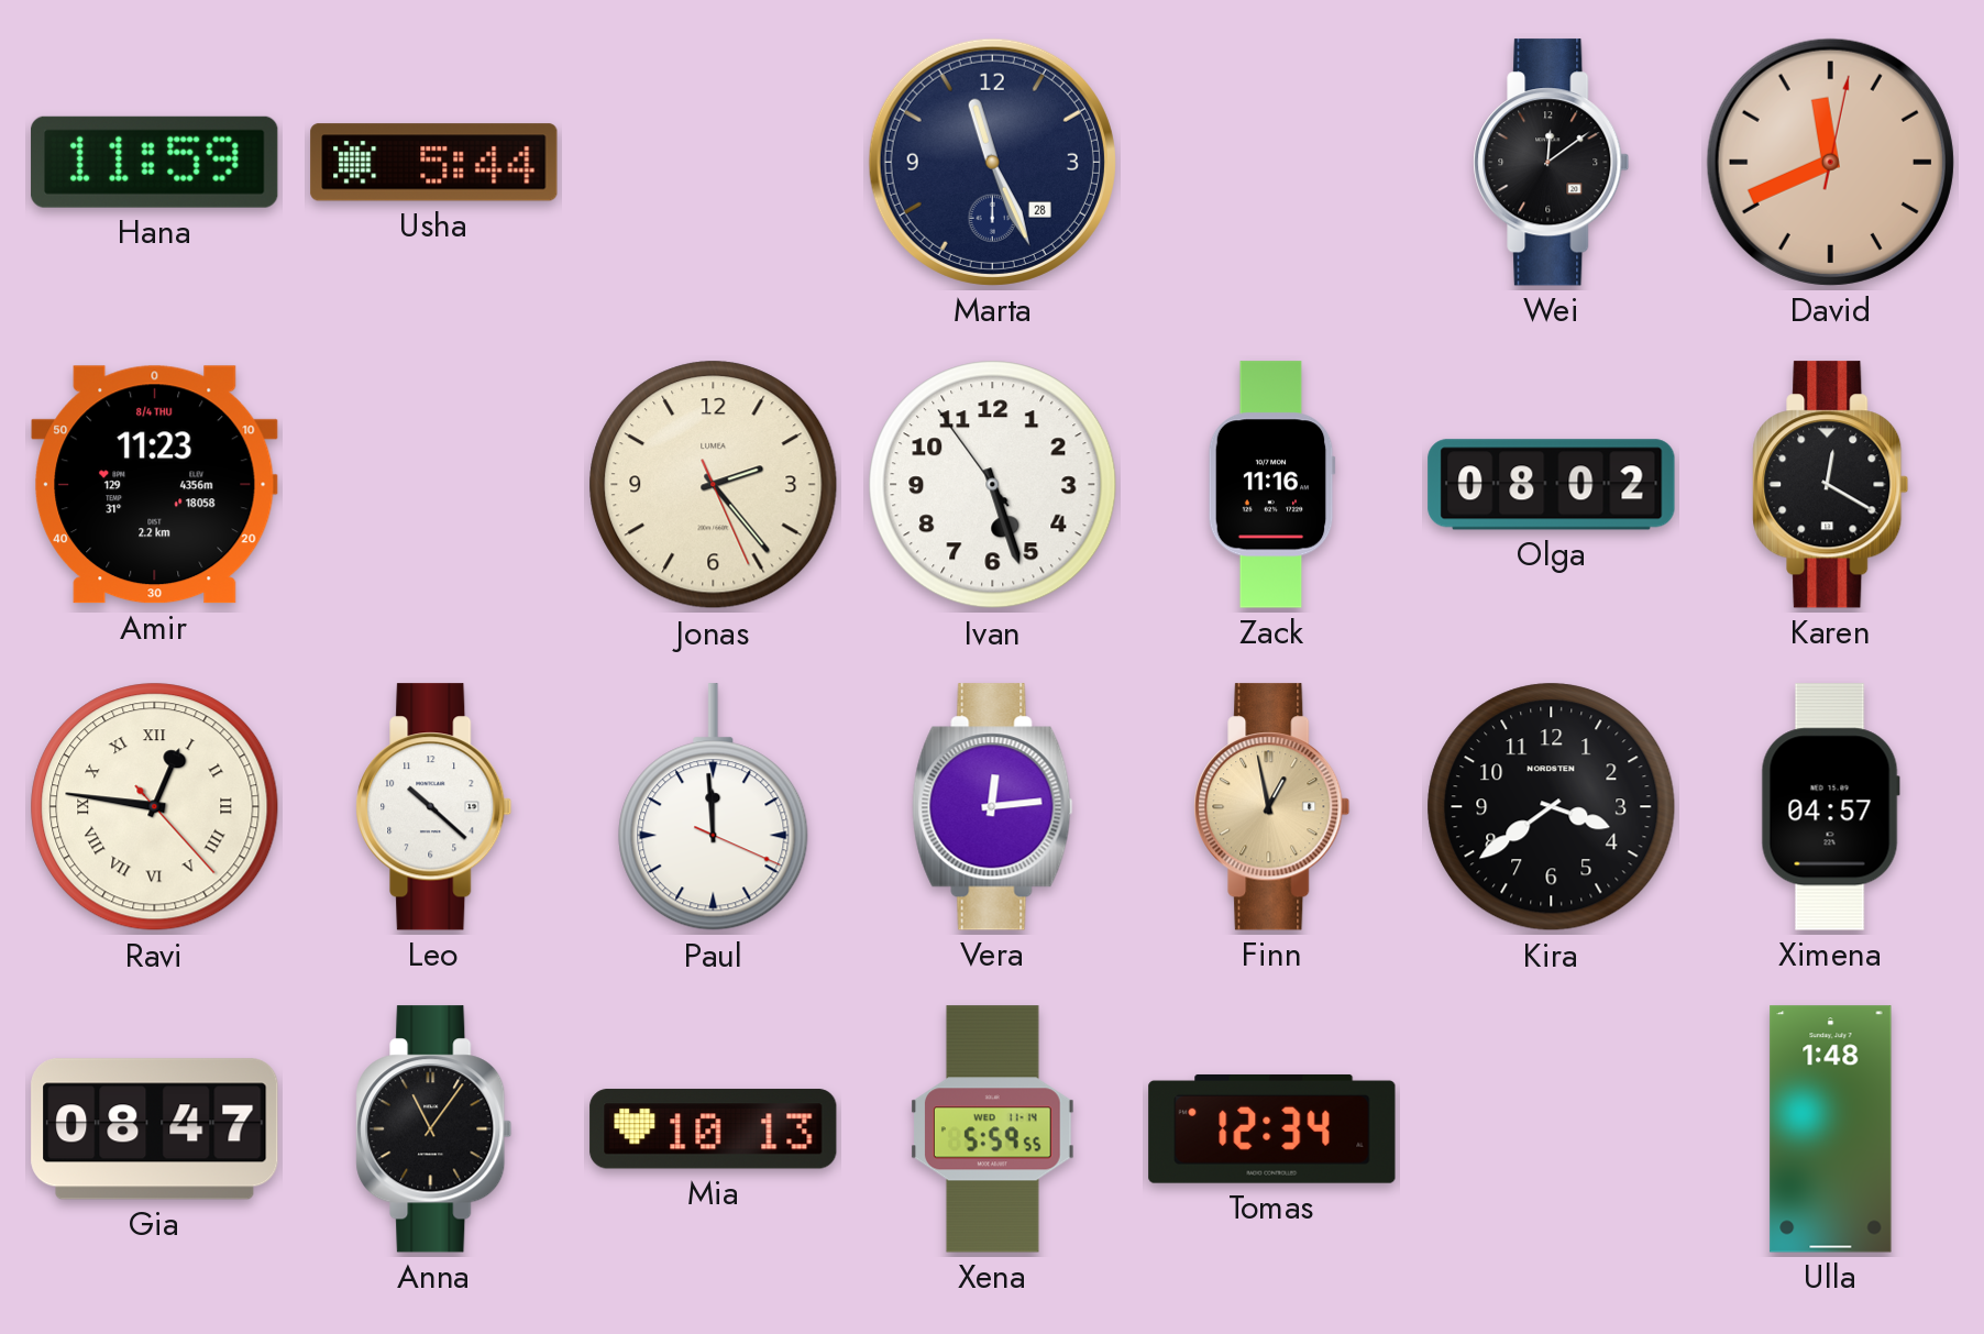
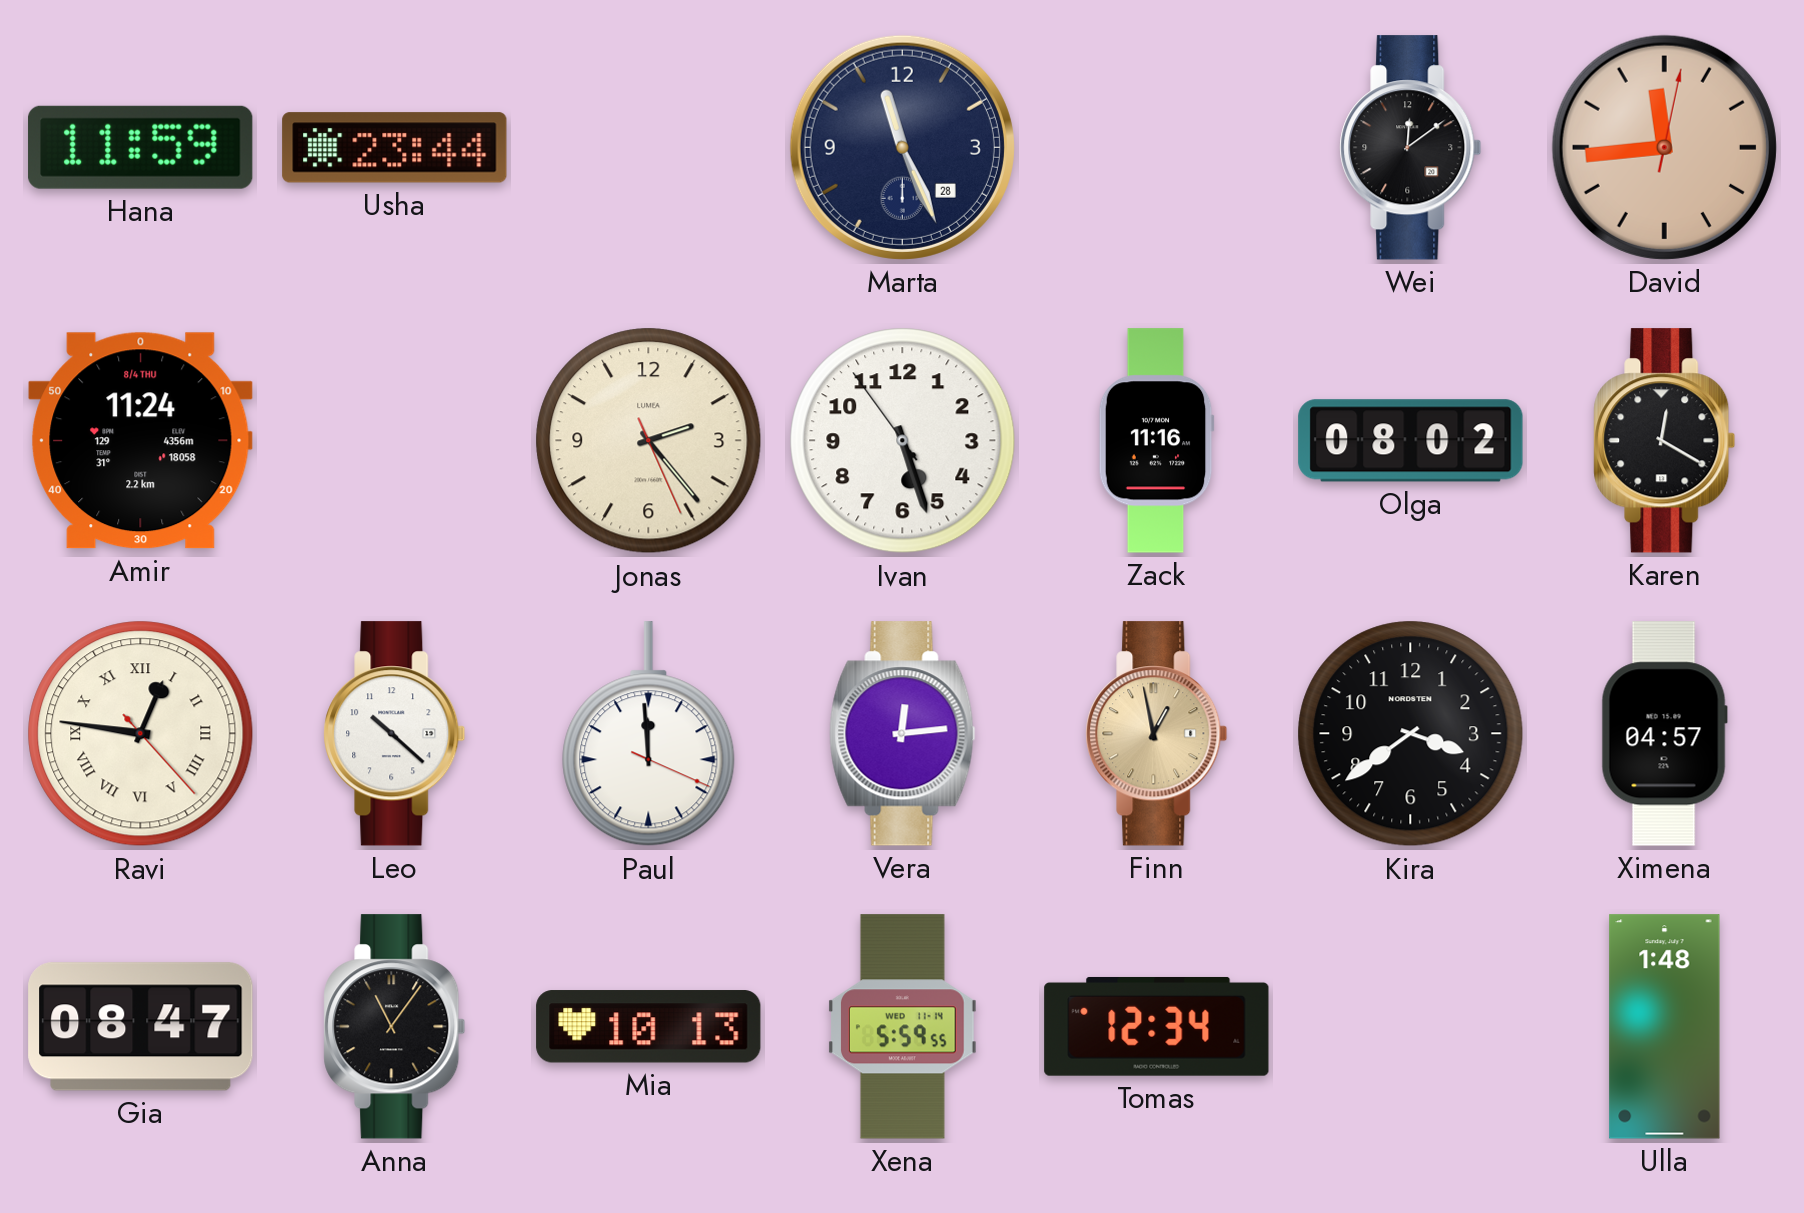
Usha: 5:44 -> 23:44 (395, 148)
David: 11:41 -> 11:44 (1664, 147)
Amir: 11:23 -> 11:24 (141, 441)
